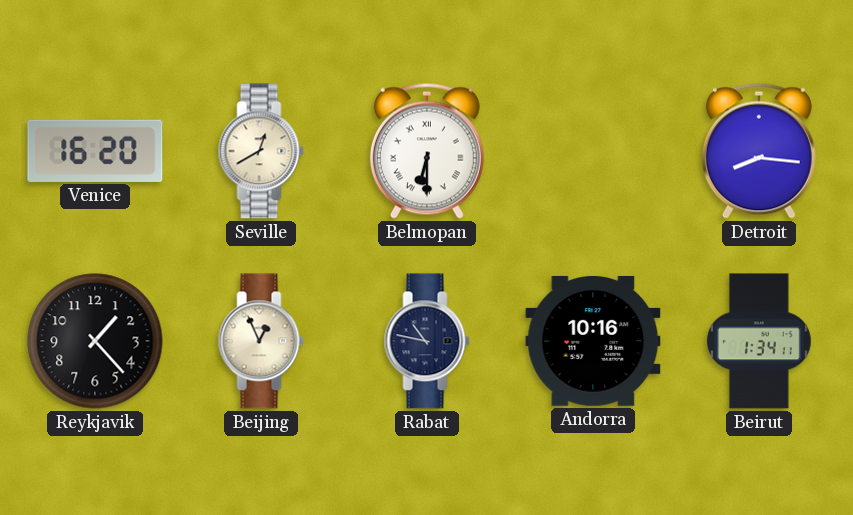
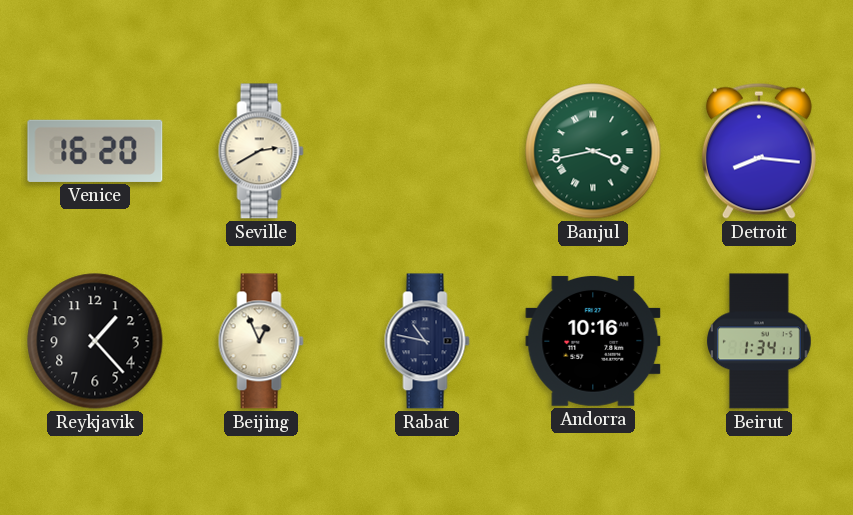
Seville: 12:40 -> 2:40 (261, 151)
Belmopan: 6:30 -> none (427, 151)
Banjul: none -> 3:43 (593, 151)
